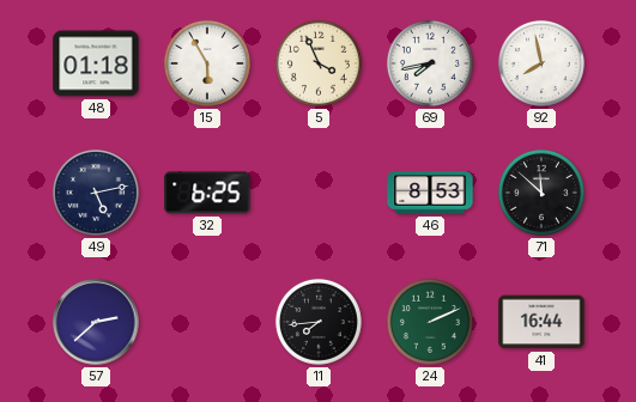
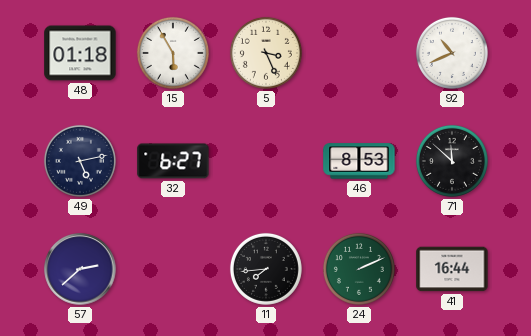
5: 3:56 -> 3:26 (266, 53)
69: 7:43 -> none (430, 63)
92: 7:58 -> 10:41 (452, 53)
32: 6:25 -> 6:27 (173, 161)
